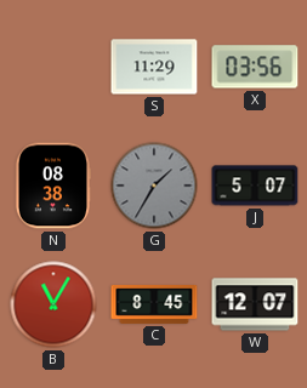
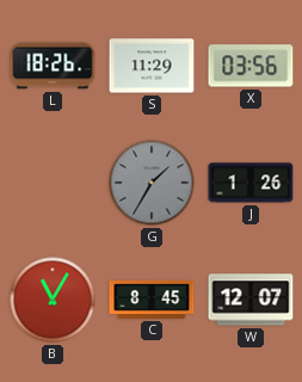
L: none -> 18:26 (53, 66)
N: 08:38 -> none (52, 186)
J: 5:07 -> 1:26 (251, 183)
